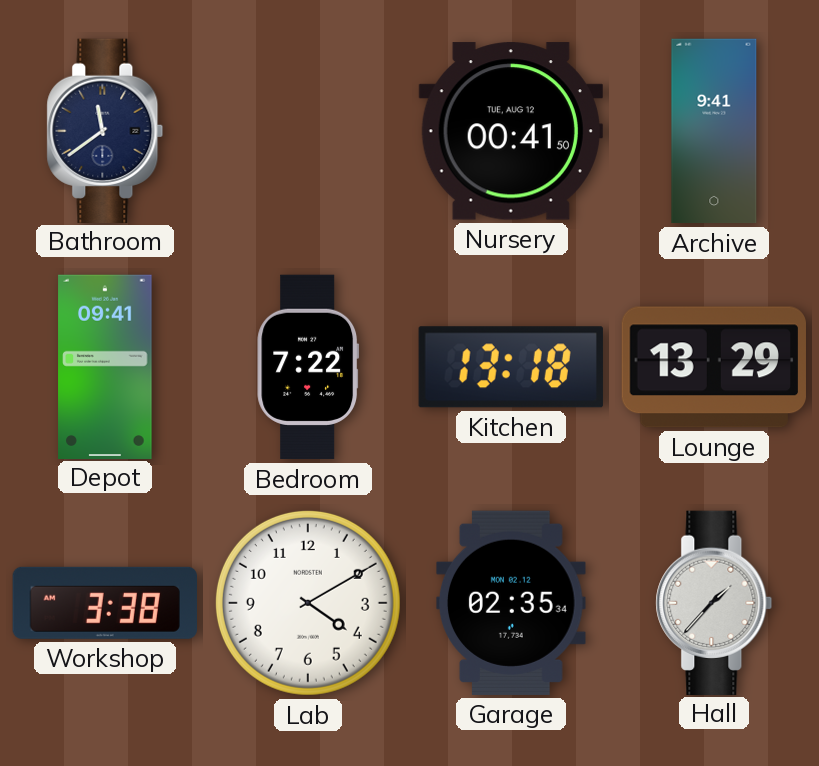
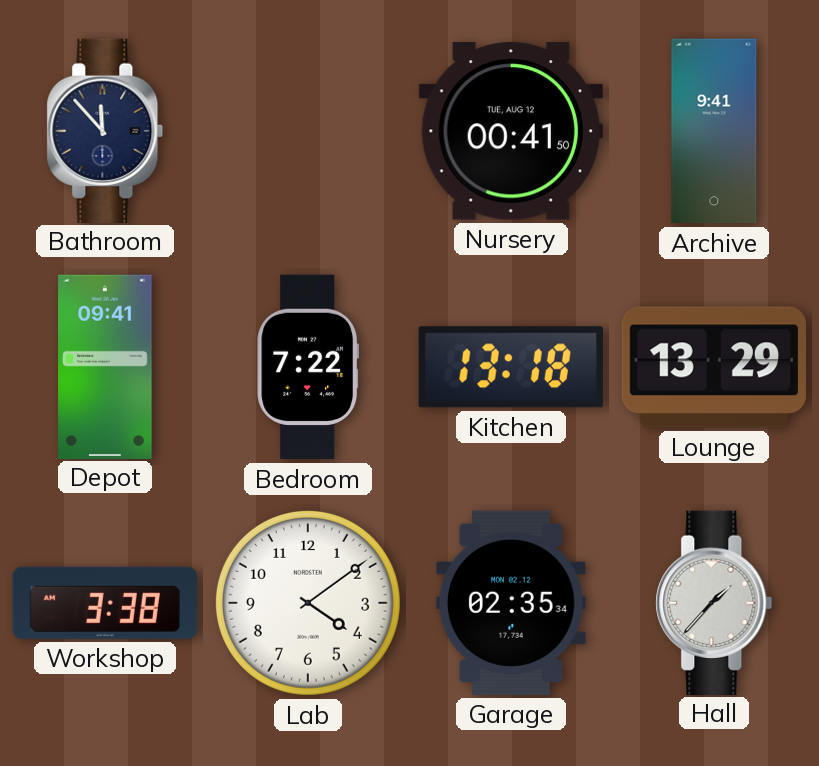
Bathroom: 11:39 -> 11:53 (105, 130)
Lab: 4:10 -> 4:09 (308, 603)
